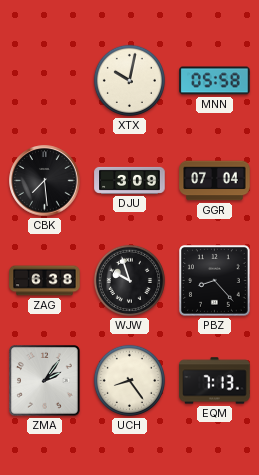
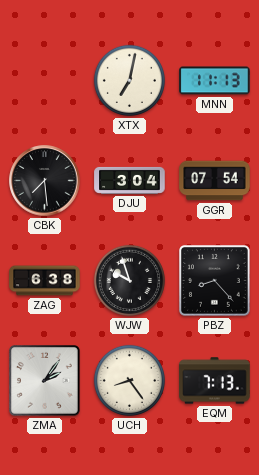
XTX: 10:02 -> 7:02 (129, 80)
MNN: 05:58 -> 11:13 (215, 81)
DJU: 3:09 -> 3:04 (130, 180)
GGR: 07:04 -> 07:54 (215, 181)
